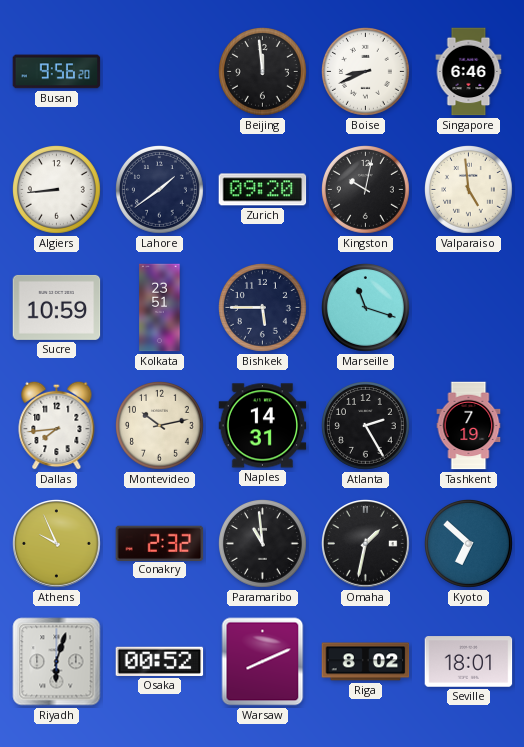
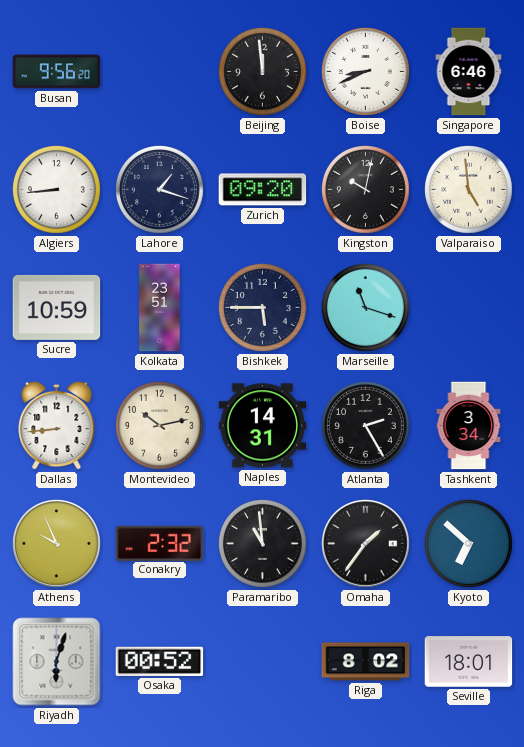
Lahore: 1:39 -> 1:18 (160, 190)
Dallas: 7:44 -> 8:44 (57, 425)
Tashkent: 7:19 -> 3:34 (469, 426)
Omaha: 1:32 -> 1:36 (366, 544)
Warsaw: 8:11 -> none (263, 662)
